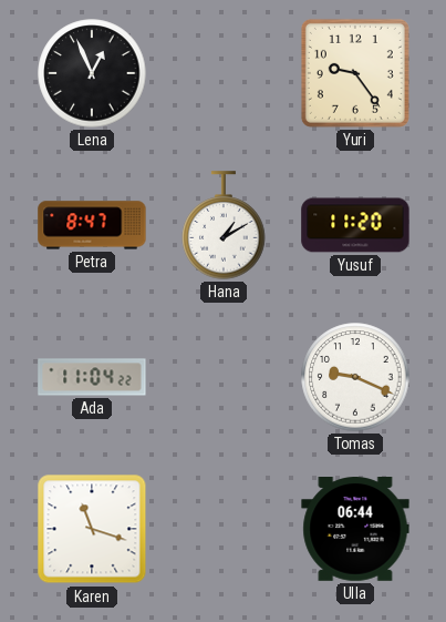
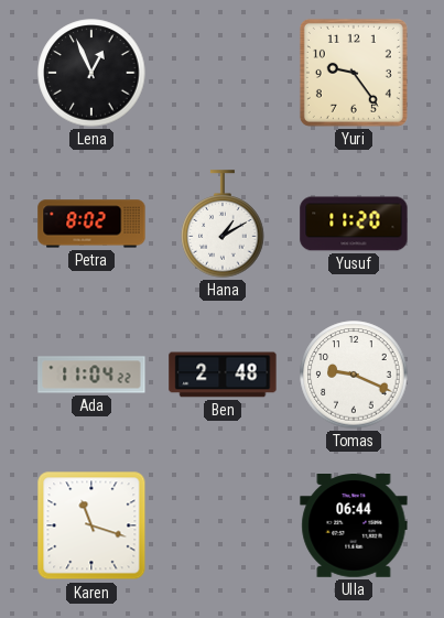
Petra: 8:47 -> 8:02 (91, 224)
Ben: none -> 2:48 (223, 375)
